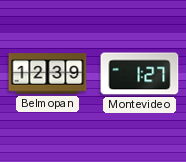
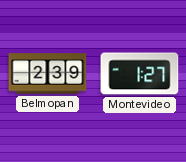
Belmopan: 12:39 -> 2:39 (48, 74)
